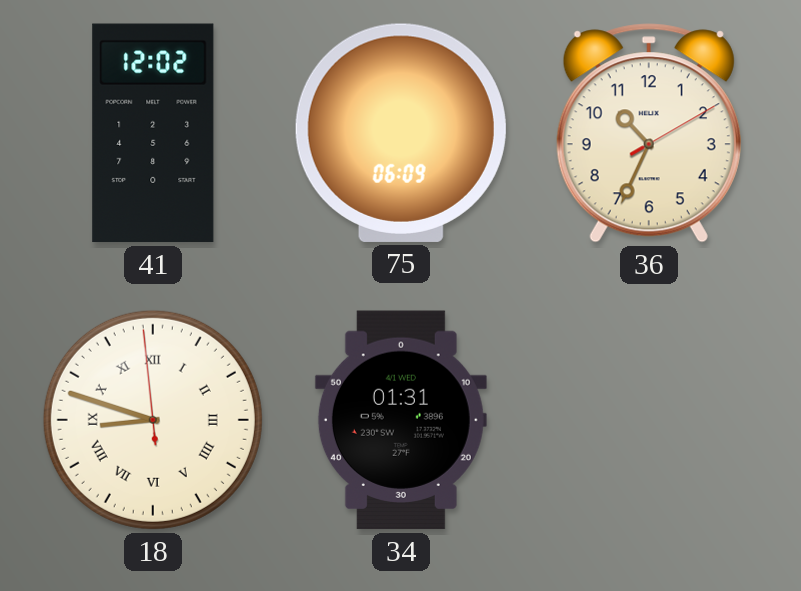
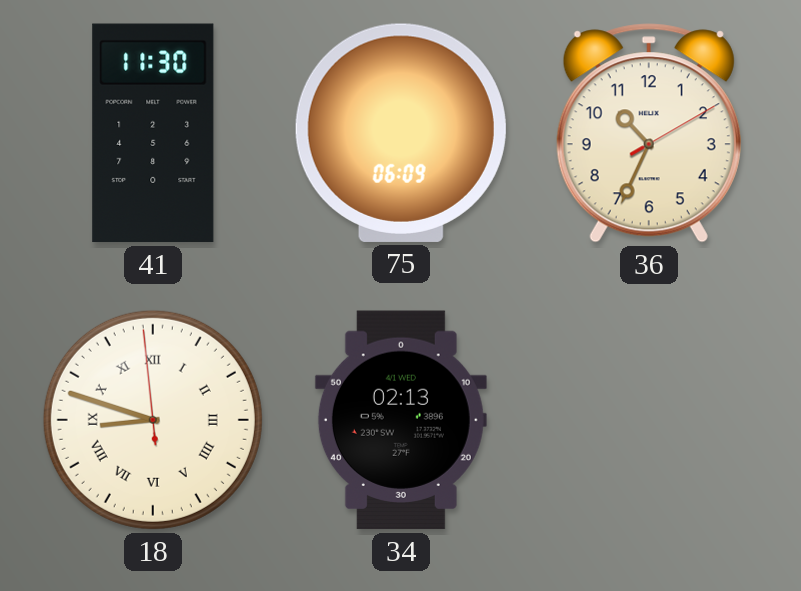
41: 12:02 -> 11:30 (153, 133)
34: 01:31 -> 02:13 (401, 420)
